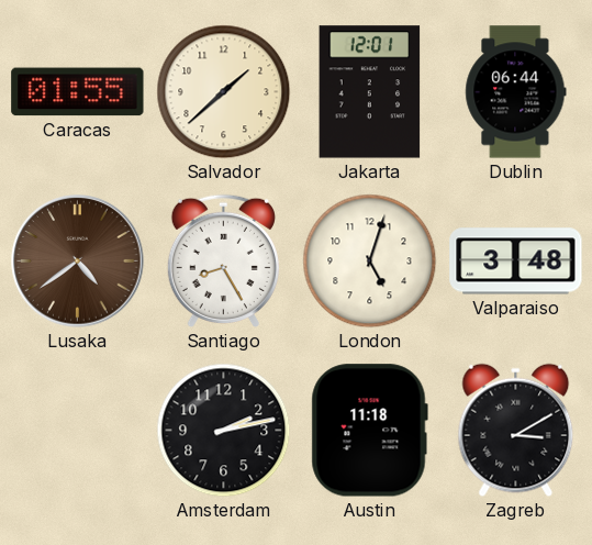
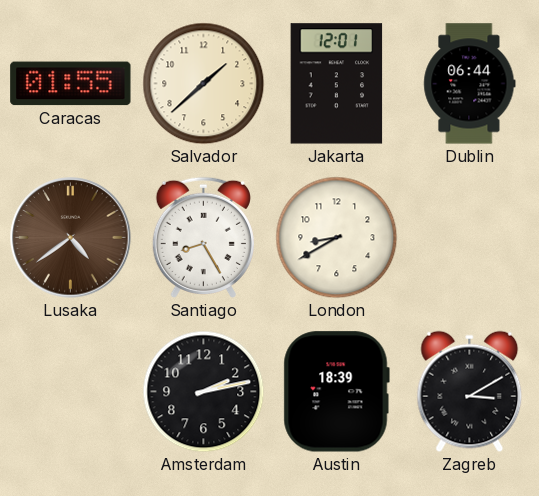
London: 5:03 -> 8:40 (337, 238)
Valparaiso: 3:48 -> none (516, 262)
Austin: 11:18 -> 18:39 (336, 392)
